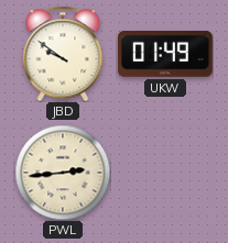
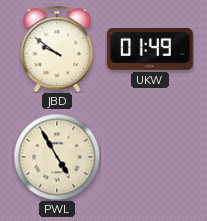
PWL: 2:44 -> 4:55 (57, 157)
